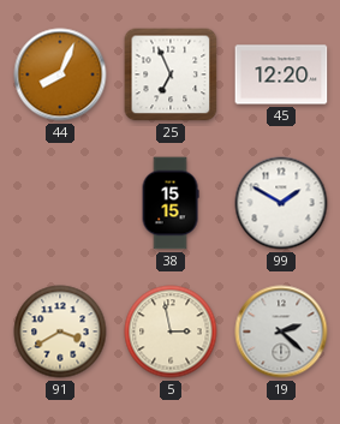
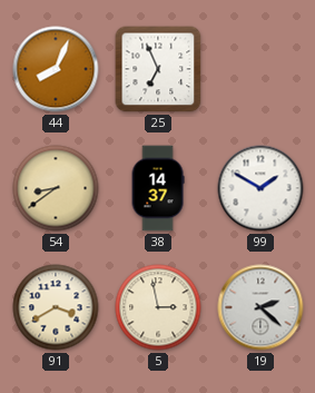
45: 12:20 -> none (281, 74)
54: none -> 8:39 (56, 188)
38: 15:15 -> 14:37 (158, 188)
